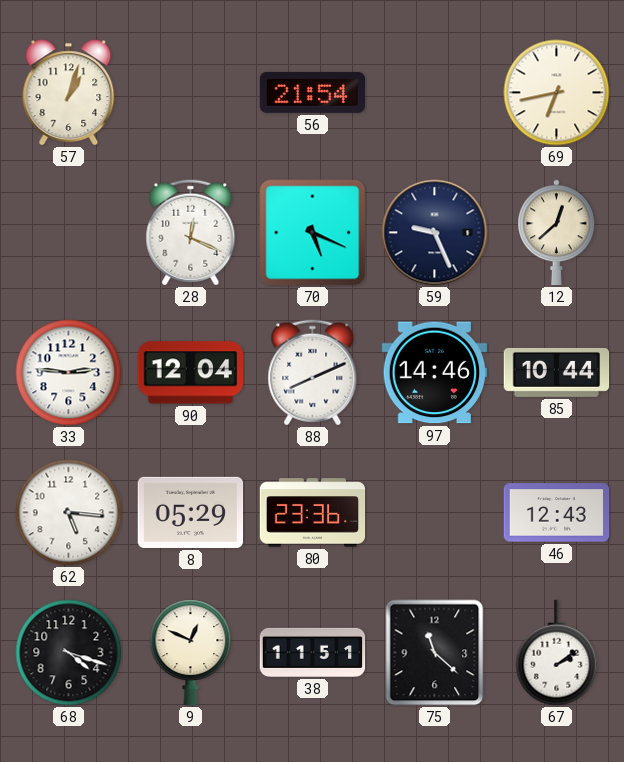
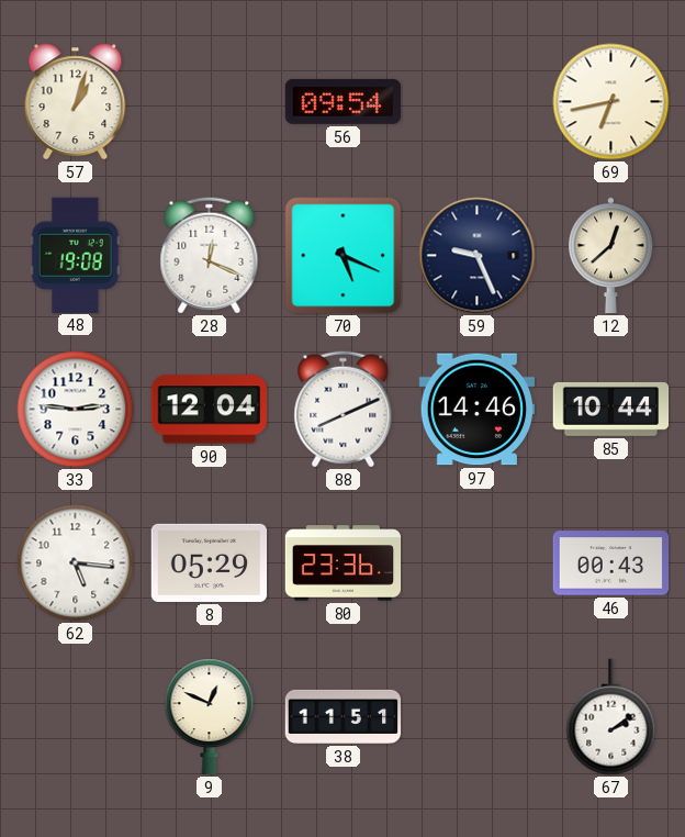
56: 21:54 -> 09:54 (343, 101)
48: none -> 19:08 (75, 255)
46: 12:43 -> 00:43 (611, 563)
68: 4:18 -> none (69, 653)
75: 11:22 -> none (435, 653)
